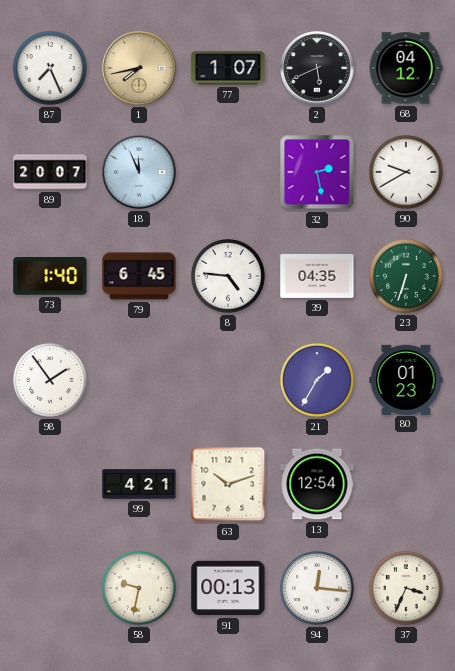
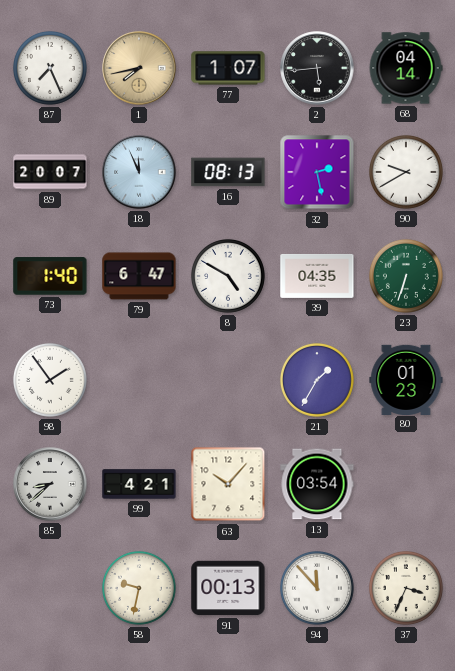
2: 5:41 -> 5:44 (317, 68)
68: 04:12 -> 04:14 (406, 68)
16: none -> 08:13 (228, 172)
79: 6:45 -> 6:47 (139, 276)
8: 4:46 -> 4:50 (228, 276)
85: none -> 8:38 (50, 484)
63: 10:12 -> 10:07 (228, 484)
13: 12:54 -> 03:54 (317, 484)
94: 12:16 -> 11:53 (317, 588)
